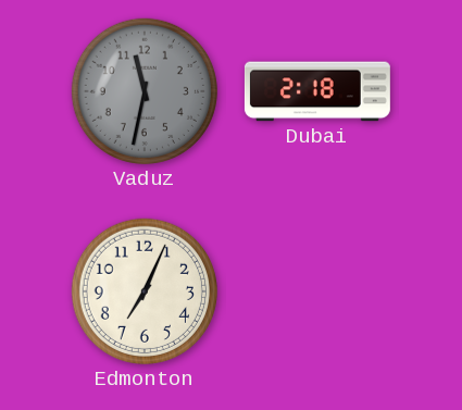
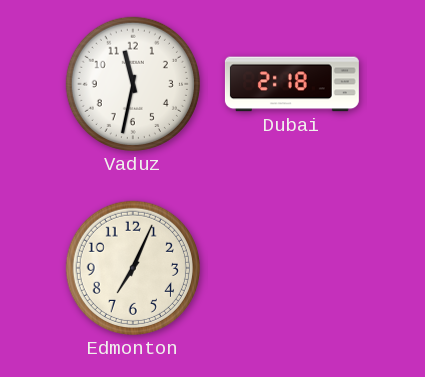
Vaduz dial: grey -> white (133, 84)
